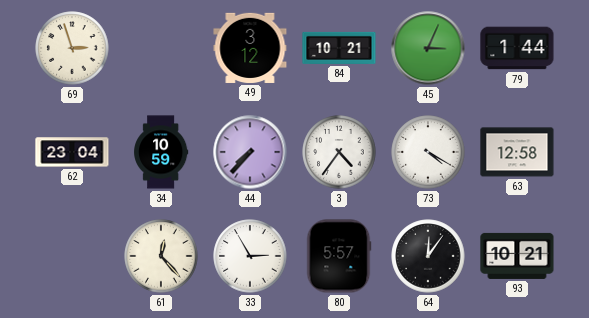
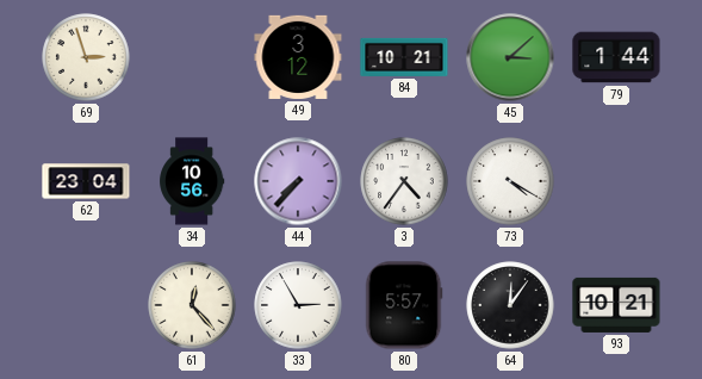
45: 3:04 -> 3:08 (510, 57)
34: 10:59 -> 10:56 (193, 181)
63: 12:58 -> none (517, 152)
